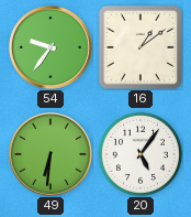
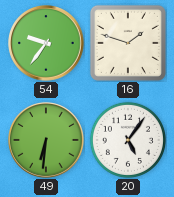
16: 1:09 -> 1:48 (128, 43)
